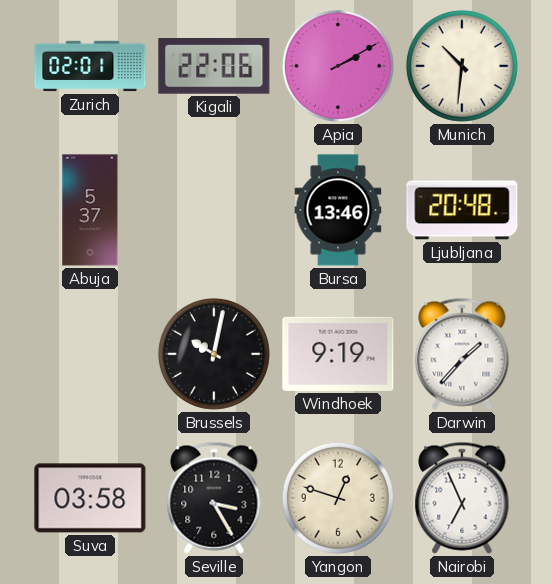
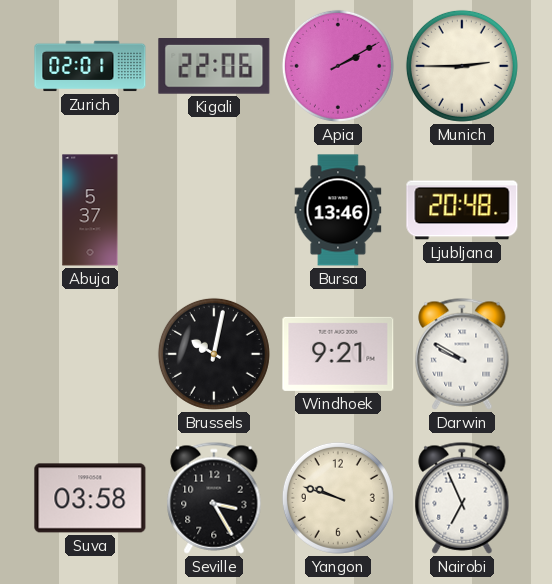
Munich: 10:31 -> 2:45 (462, 66)
Windhoek: 9:19 -> 9:21 (338, 354)
Darwin: 1:37 -> 9:50 (462, 354)
Yangon: 12:48 -> 9:48 (338, 498)
